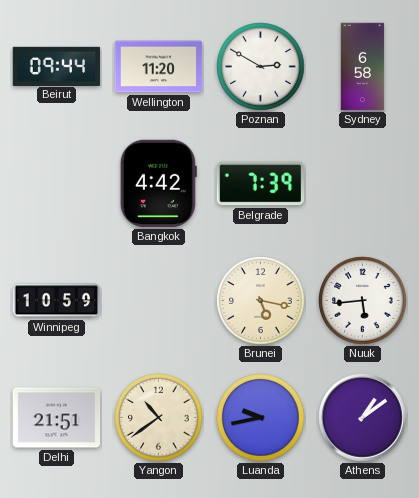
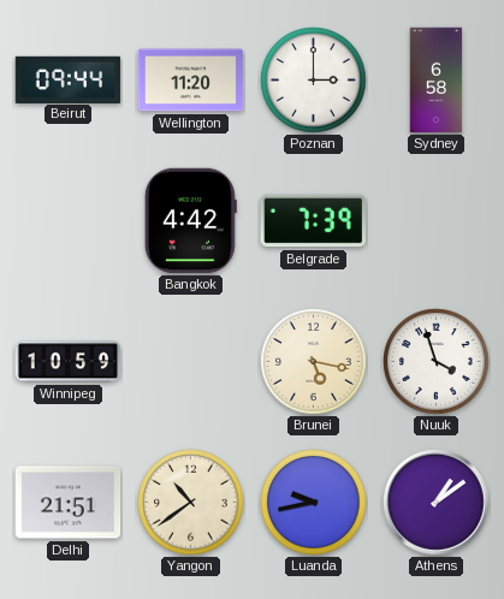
Poznan: 2:50 -> 3:00 (314, 81)
Nuuk: 5:44 -> 3:57 (437, 362)
